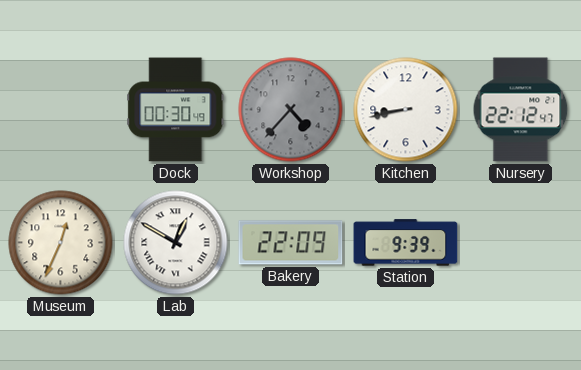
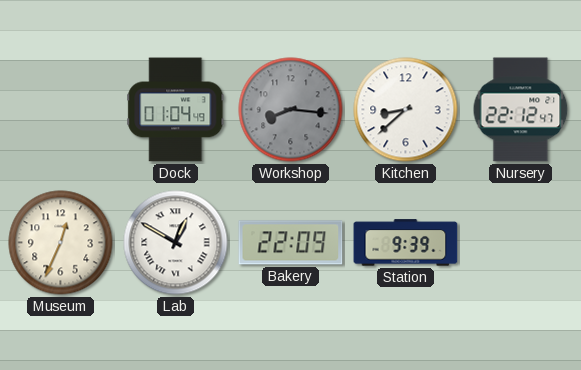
Dock: 00:30 -> 01:04 (176, 110)
Workshop: 4:37 -> 8:16 (291, 110)
Kitchen: 8:43 -> 8:38 (406, 110)
